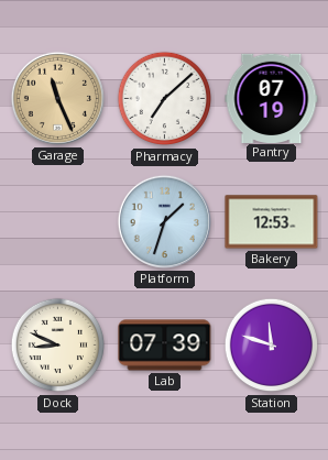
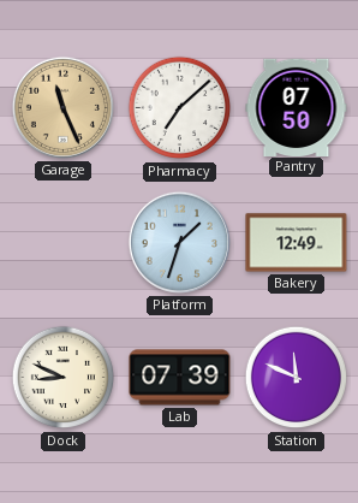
Pantry: 07:19 -> 07:50 (297, 107)
Bakery: 12:53 -> 12:49 (297, 243)
Station: 11:48 -> 11:49 (297, 378)
